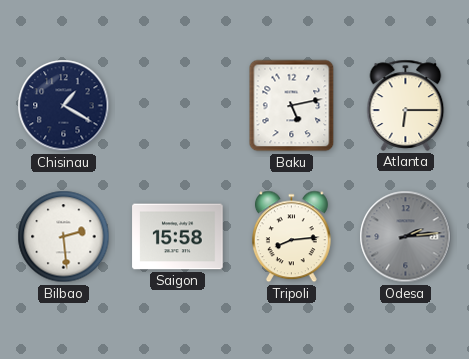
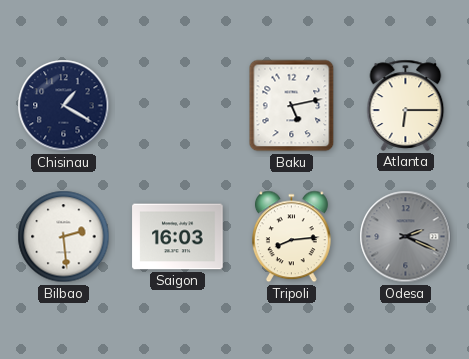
Saigon: 15:58 -> 16:03 (178, 237)
Odesa: 2:14 -> 2:19 (406, 237)
